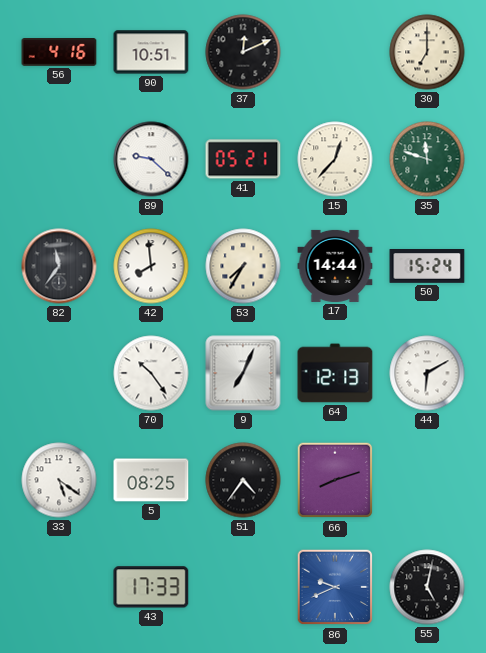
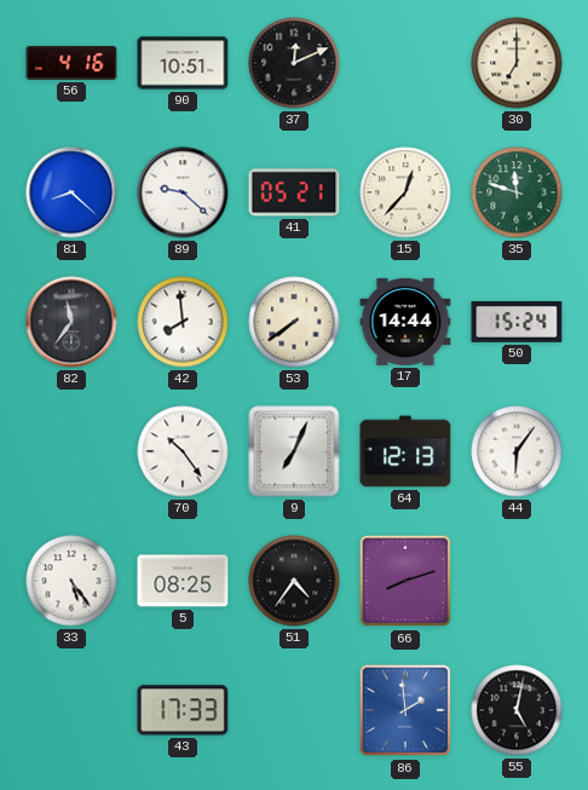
81: none -> 8:22 (71, 192)
53: 7:35 -> 7:39 (294, 322)
44: 6:10 -> 6:06 (517, 451)
33: 5:21 -> 5:24 (71, 581)
86: 9:41 -> 1:59 (405, 710)
